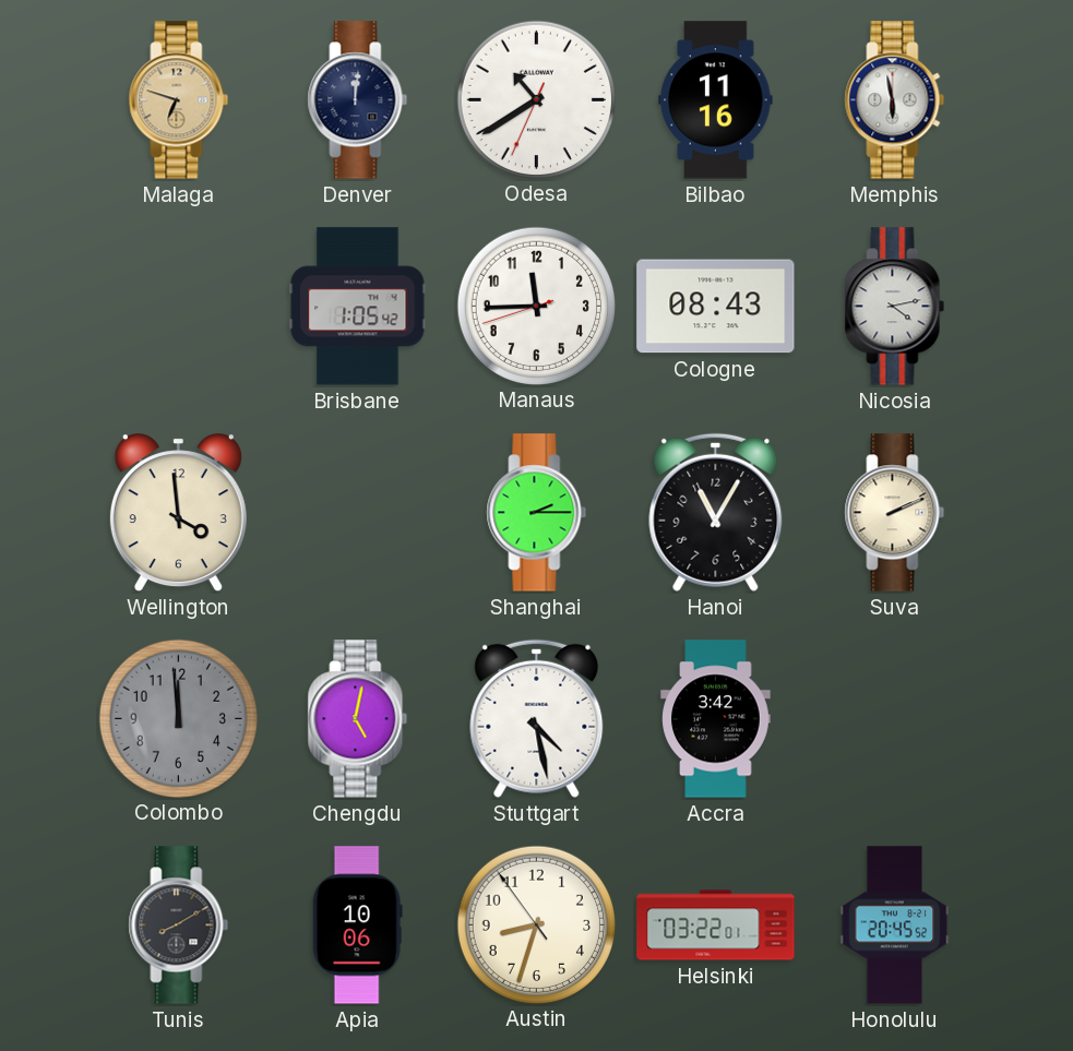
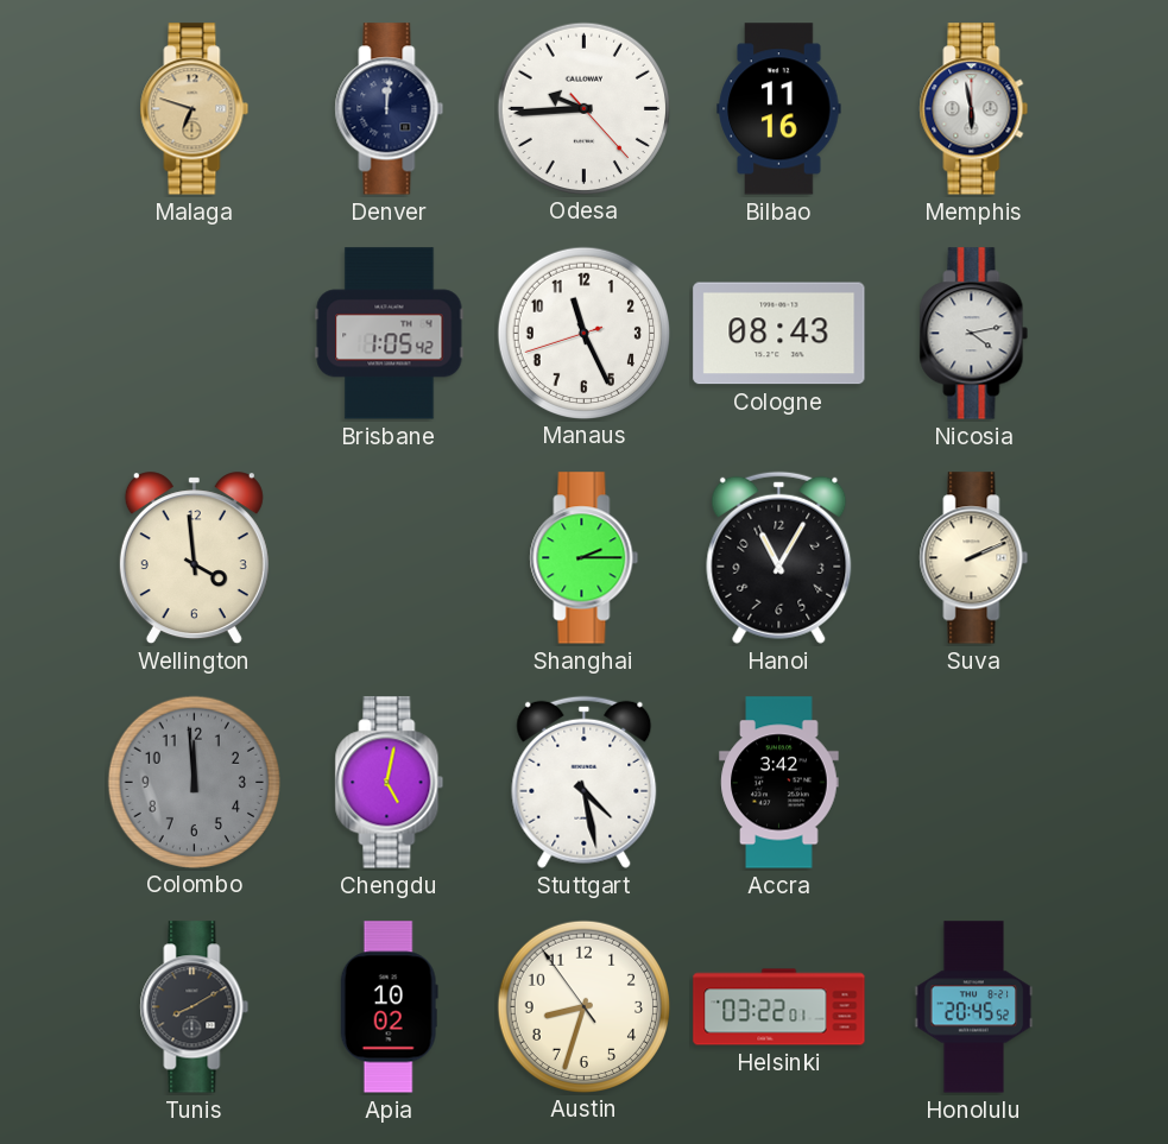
Odesa: 10:39 -> 9:44 (583, 108)
Manaus: 11:44 -> 11:25 (583, 333)
Apia: 10:06 -> 10:02 (389, 1007)
